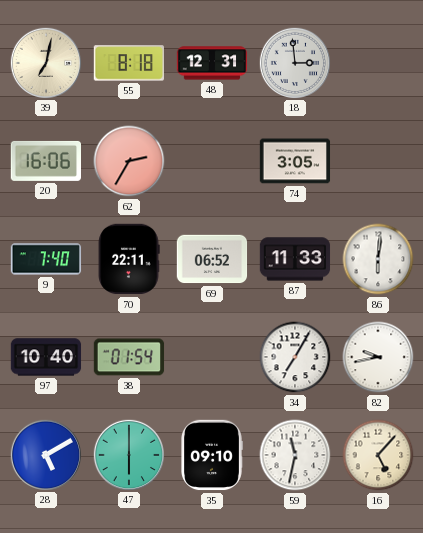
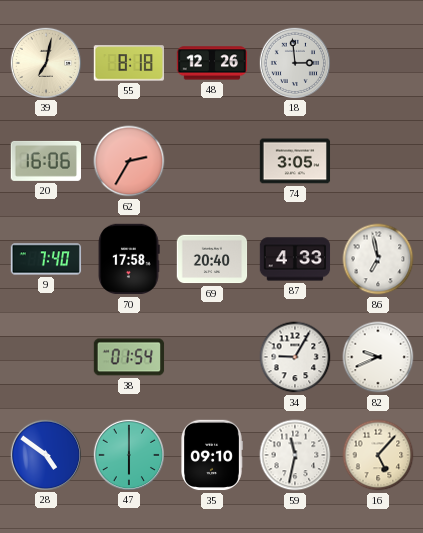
48: 12:31 -> 12:26 (212, 63)
70: 22:11 -> 17:58 (129, 259)
69: 06:52 -> 20:40 (212, 259)
87: 11:33 -> 4:33 (295, 259)
86: 6:01 -> 6:58 (378, 259)
97: 10:40 -> none (46, 357)
34: 7:05 -> 9:05 (295, 357)
82: 9:43 -> 9:41 (378, 357)
28: 5:10 -> 4:51 (45, 454)
